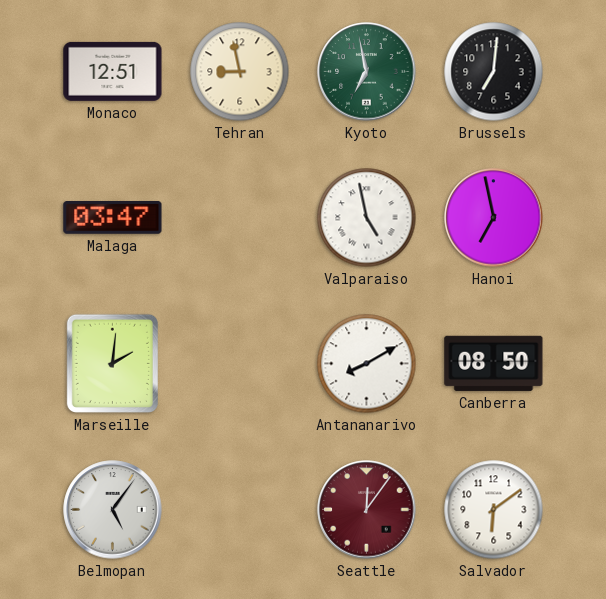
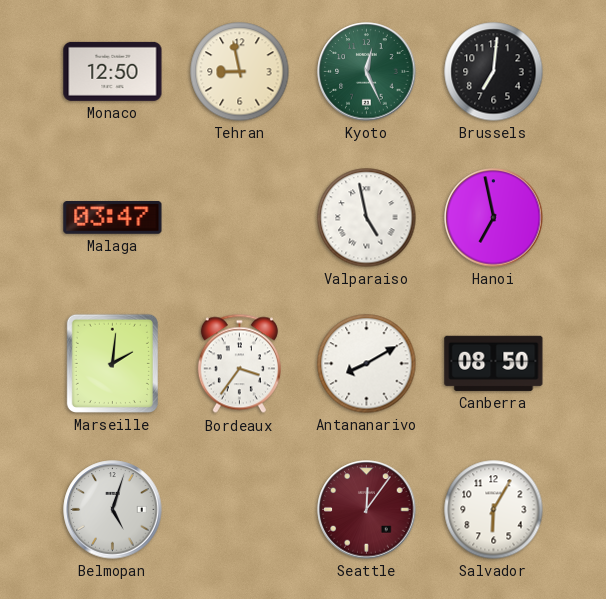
Monaco: 12:51 -> 12:50 (113, 71)
Kyoto: 6:58 -> 12:26 (367, 72)
Bordeaux: none -> 3:36 (239, 364)
Belmopan: 5:06 -> 5:03 (113, 510)
Salvador: 6:09 -> 6:05 (494, 510)
